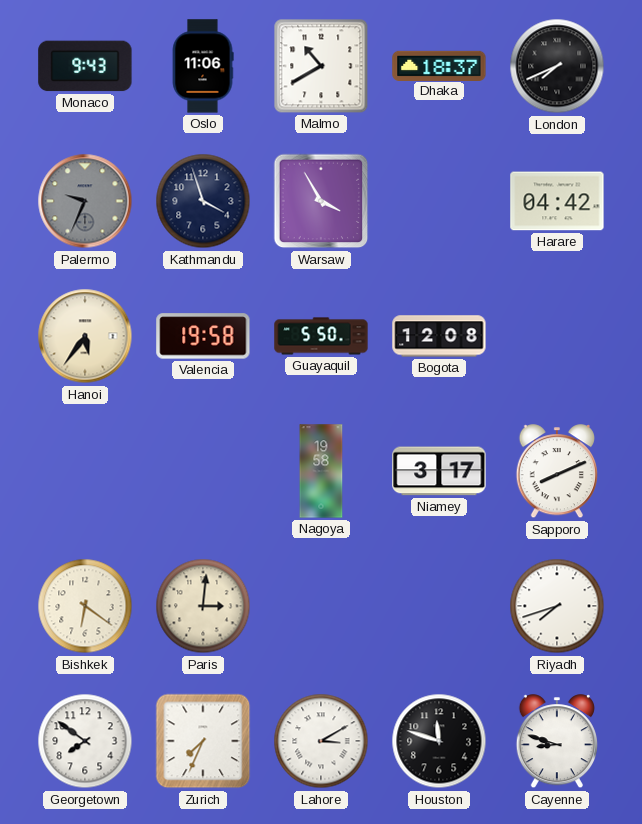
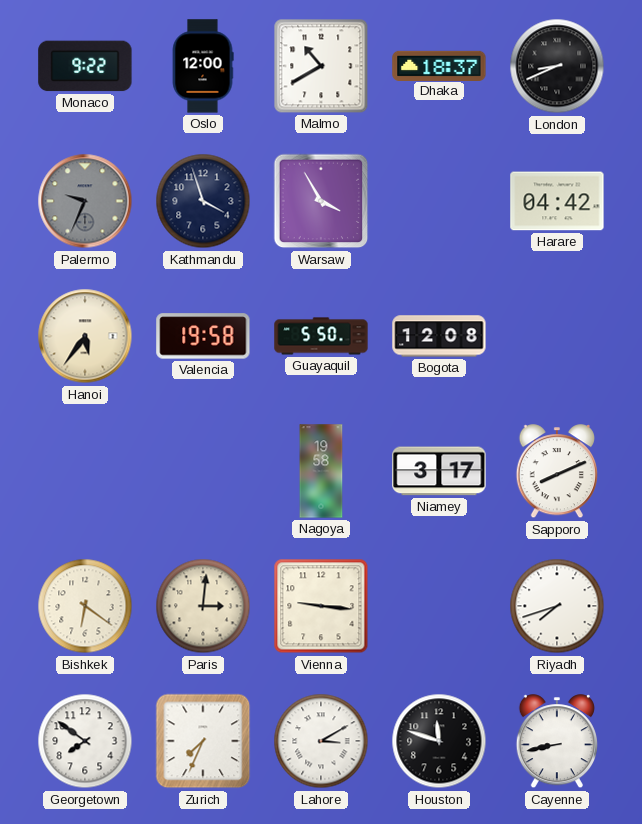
Monaco: 9:43 -> 9:22 (85, 66)
Oslo: 11:06 -> 12:00 (203, 66)
London: 7:41 -> 8:41 (557, 66)
Vienna: none -> 9:16 (321, 606)
Cayenne: 8:48 -> 8:43 (557, 742)
